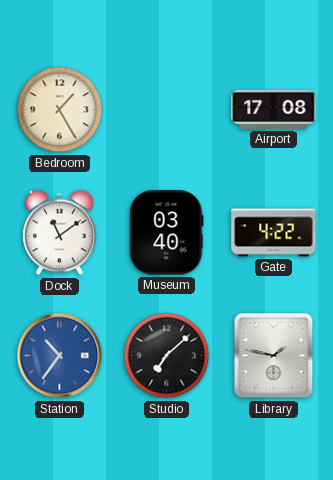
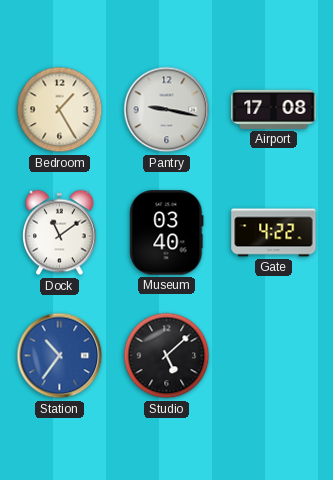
Pantry: none -> 9:17 (167, 110)
Studio: 7:08 -> 5:08 (167, 356)
Library: 1:47 -> none (274, 356)
